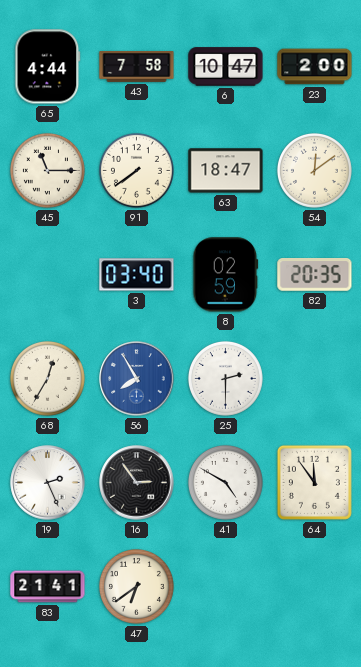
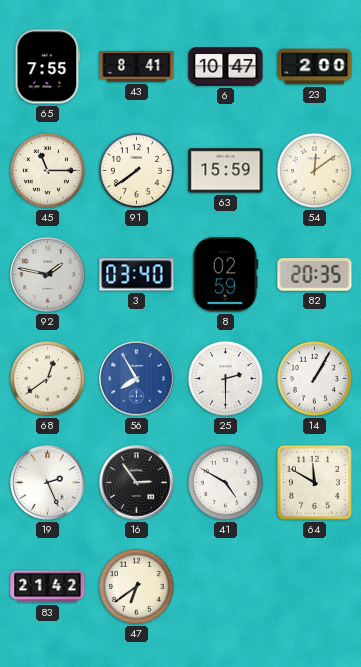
65: 4:44 -> 7:55 (48, 67)
43: 7:58 -> 8:41 (137, 66)
63: 18:47 -> 15:59 (226, 171)
92: none -> 1:47 (48, 275)
68: 12:35 -> 12:39 (47, 378)
14: none -> 1:05 (314, 378)
64: 11:54 -> 11:50 (314, 482)
83: 21:41 -> 21:42 (48, 587)
